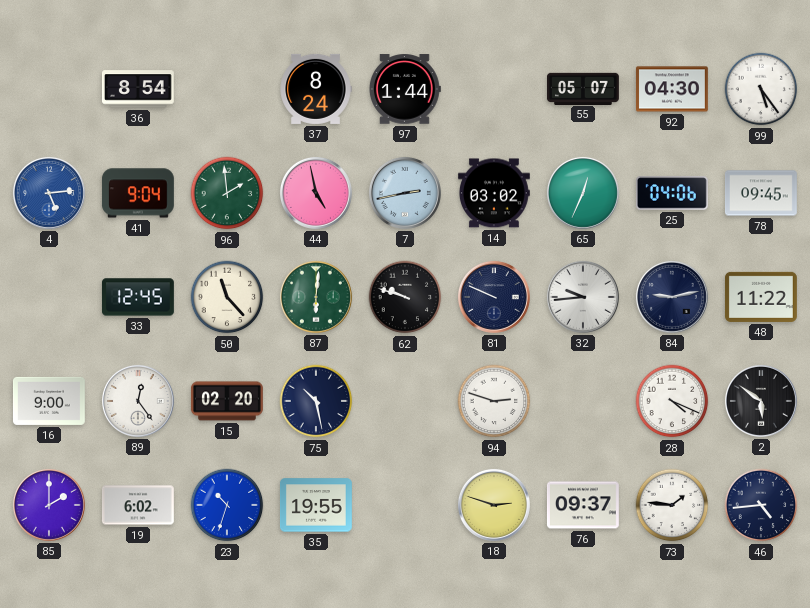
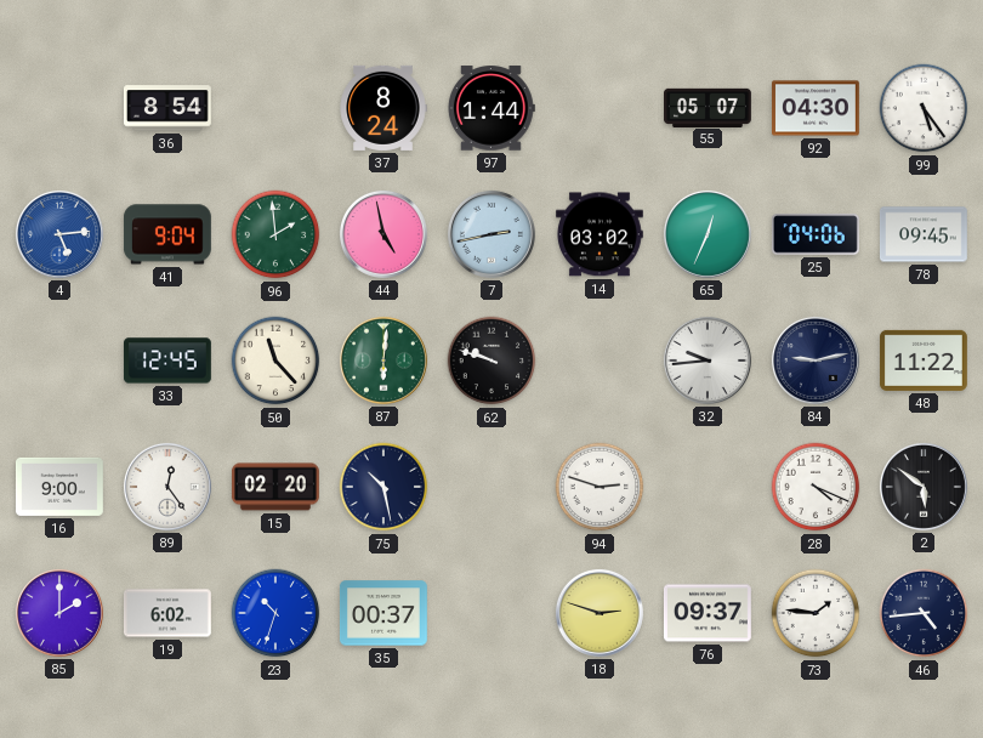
81: 9:49 -> none (494, 297)
35: 19:55 -> 00:37 (383, 613)
